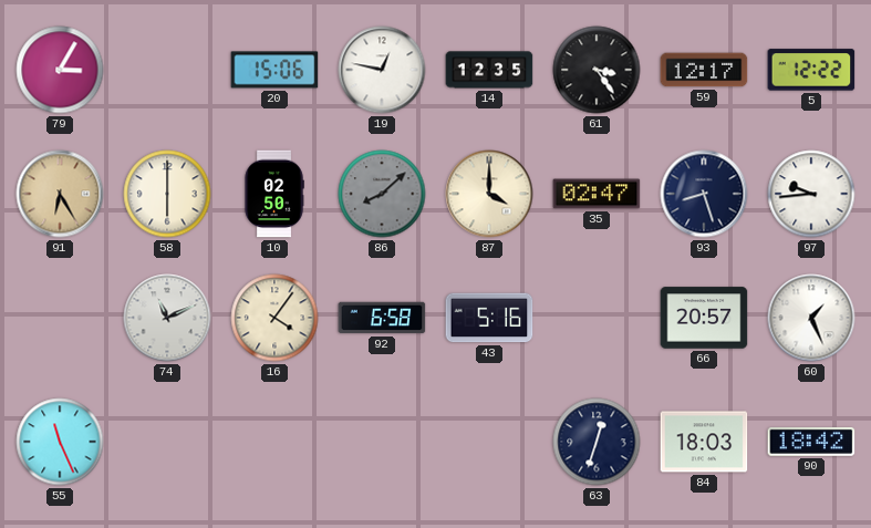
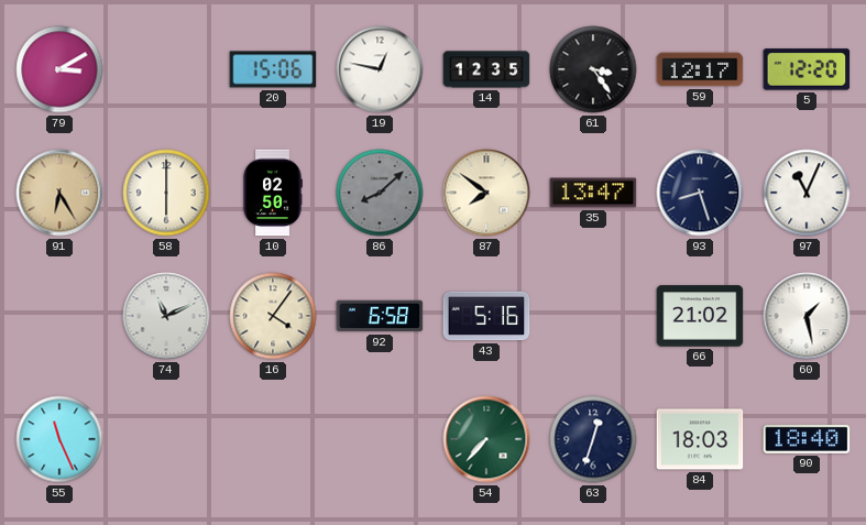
79: 3:05 -> 3:10 (59, 69)
5: 12:22 -> 12:20 (807, 69)
87: 4:00 -> 7:51 (486, 193)
35: 02:47 -> 13:47 (593, 193)
97: 9:44 -> 11:04 (807, 193)
66: 20:57 -> 21:02 (700, 316)
60: 1:26 -> 1:28 (807, 316)
54: none -> 7:37 (486, 439)
90: 18:42 -> 18:40 (807, 439)
